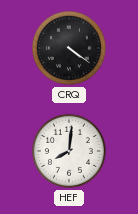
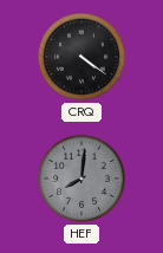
HEF dial: white -> grey (81, 179)
